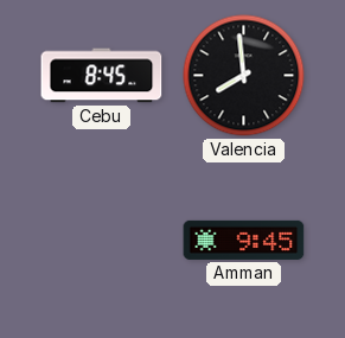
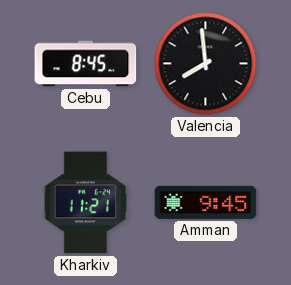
Kharkiv: none -> 11:21 (85, 203)
